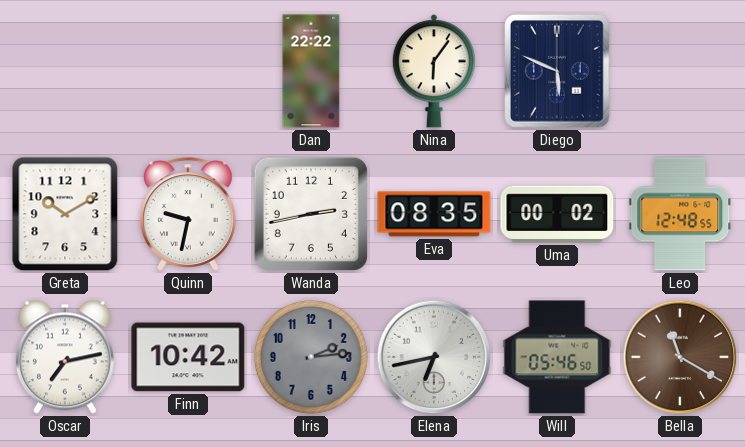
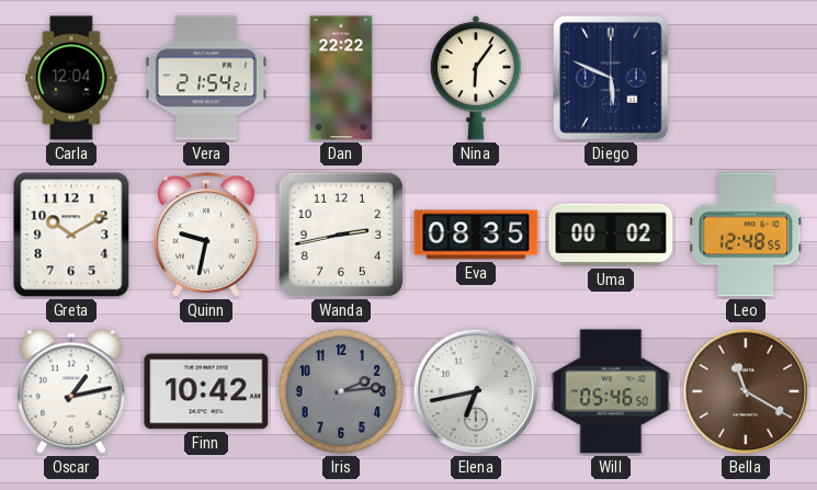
Carla: none -> 12:04 (71, 78)
Vera: none -> 21:54 (205, 78)
Oscar: 7:13 -> 1:13 (71, 391)
